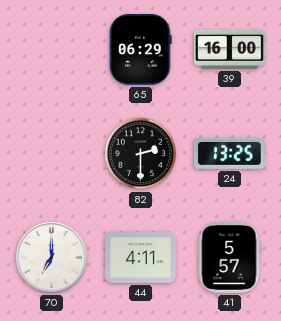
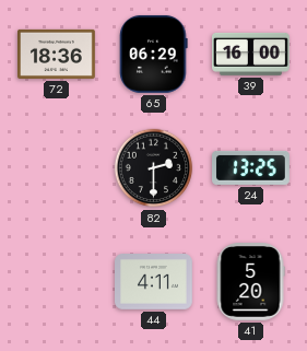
72: none -> 18:36 (57, 54)
70: 7:00 -> none (52, 258)
41: 5:57 -> 5:20 (250, 282)
